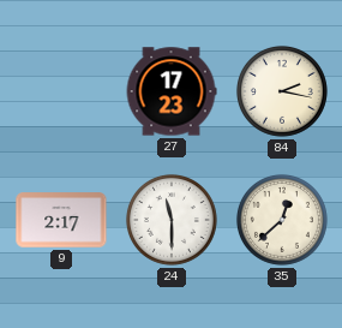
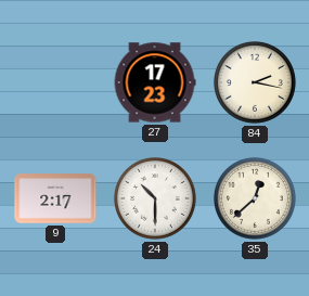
24: 11:30 -> 10:30 (155, 198)
